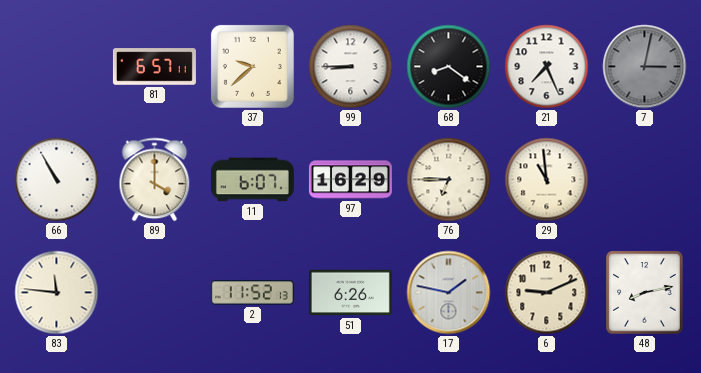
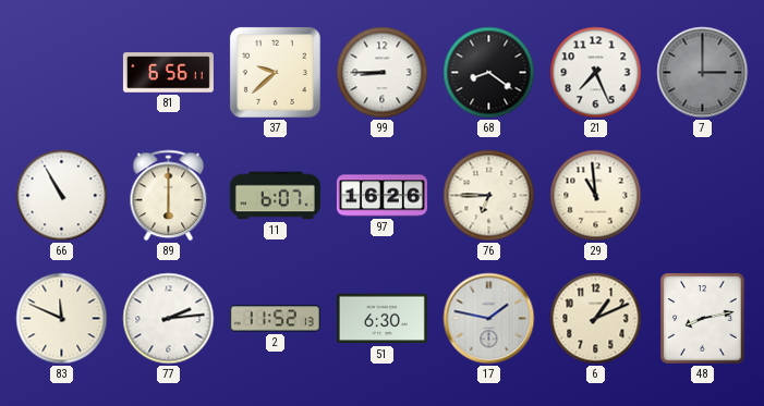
81: 6:57 -> 6:56 (168, 73)
7: 3:02 -> 3:00 (703, 73)
89: 4:00 -> 6:00 (169, 196)
97: 16:29 -> 16:26 (381, 196)
83: 11:46 -> 11:49 (62, 319)
77: none -> 2:14 (169, 319)
51: 6:26 -> 6:30 (381, 319)
6: 9:11 -> 1:11 (596, 319)
